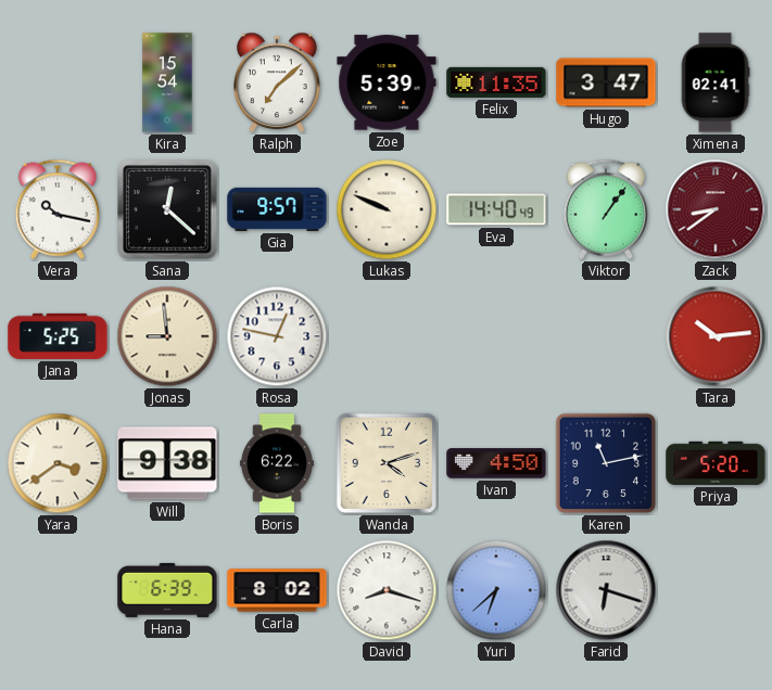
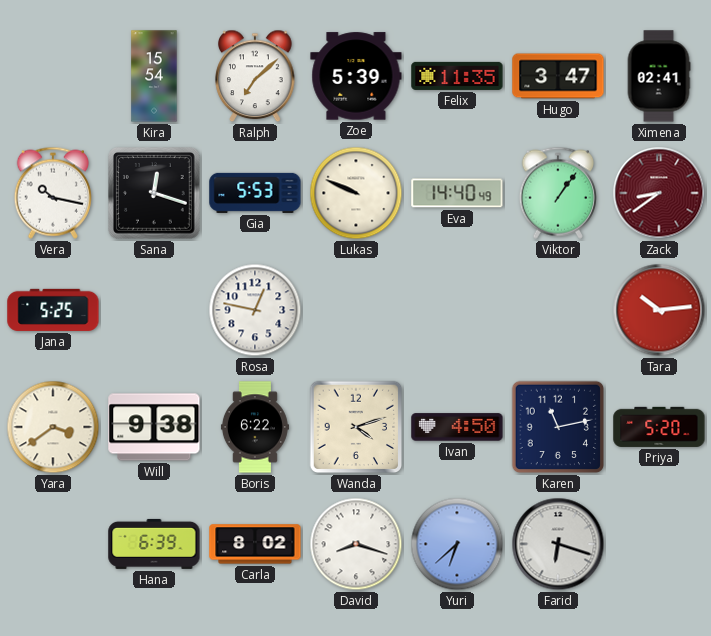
Sana: 12:22 -> 12:18 (155, 194)
Gia: 9:57 -> 5:53 (255, 193)
Jonas: 8:59 -> none (167, 336)
